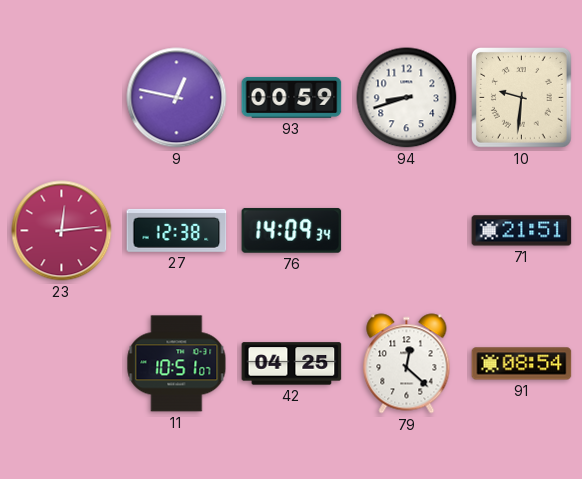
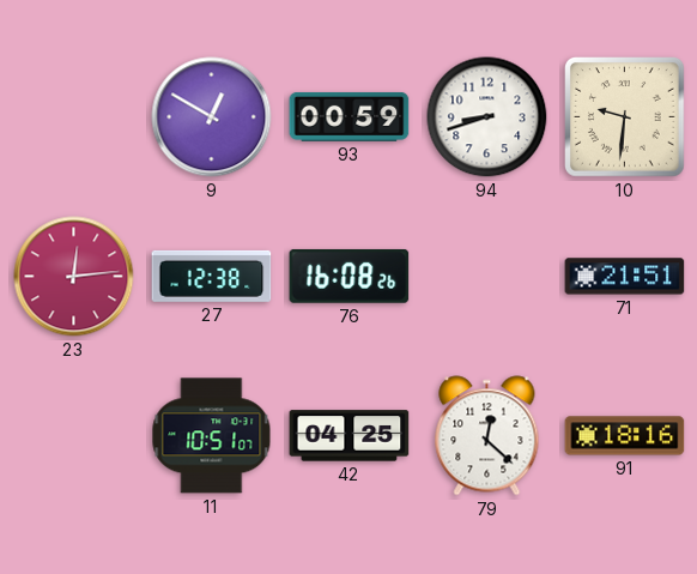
9: 12:47 -> 12:50 (212, 117)
76: 14:09 -> 16:08 (350, 276)
91: 08:54 -> 18:16 (625, 436)
